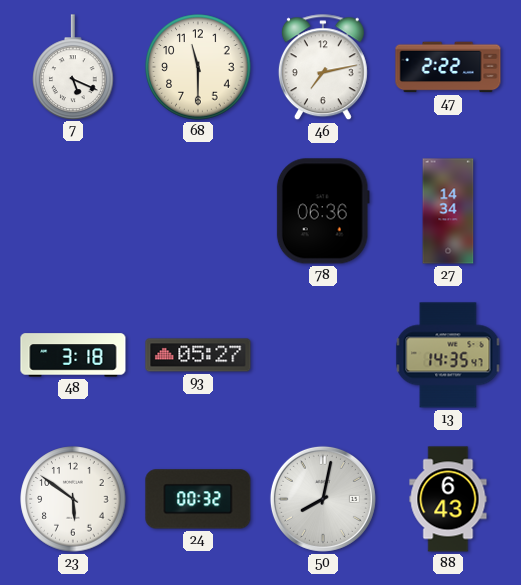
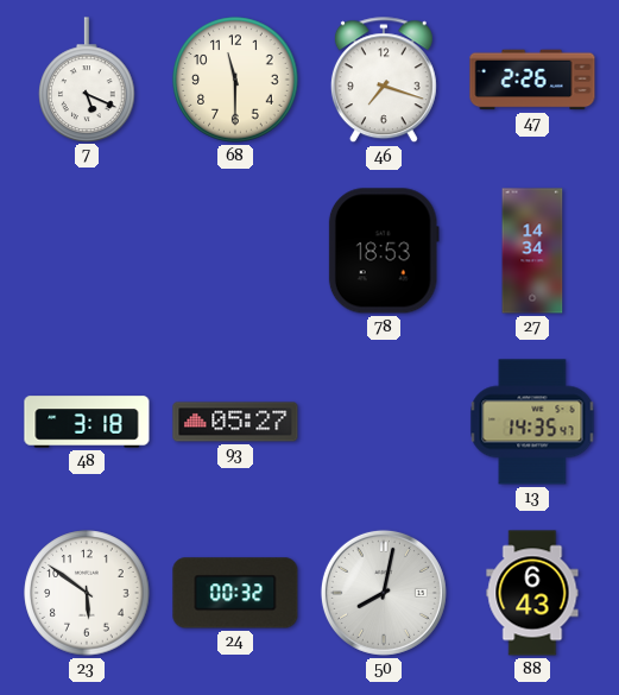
46: 7:13 -> 7:18 (384, 81)
47: 2:22 -> 2:26 (532, 80)
78: 06:36 -> 18:53 (384, 251)
